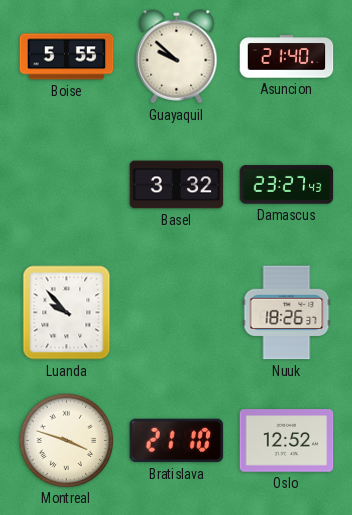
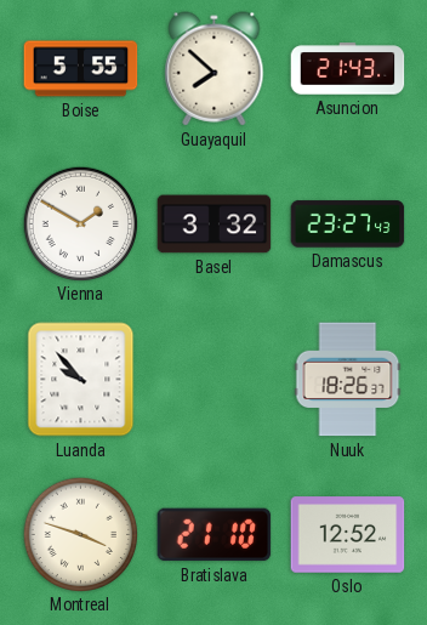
Guayaquil: 9:52 -> 7:52 (215, 69)
Asuncion: 21:40 -> 21:43 (348, 69)
Vienna: none -> 1:50 (80, 223)
